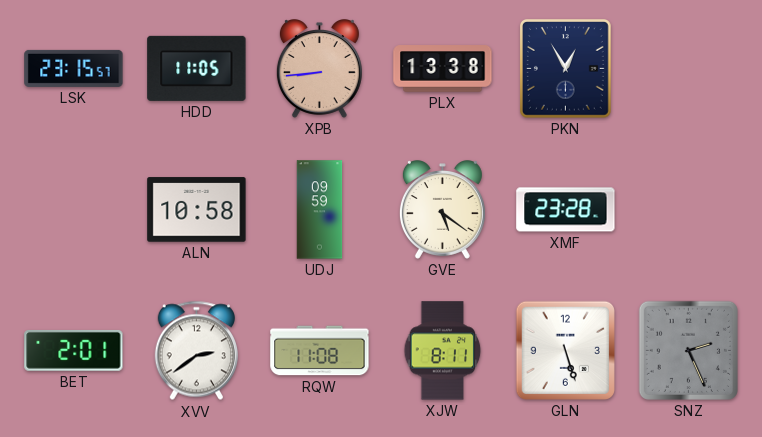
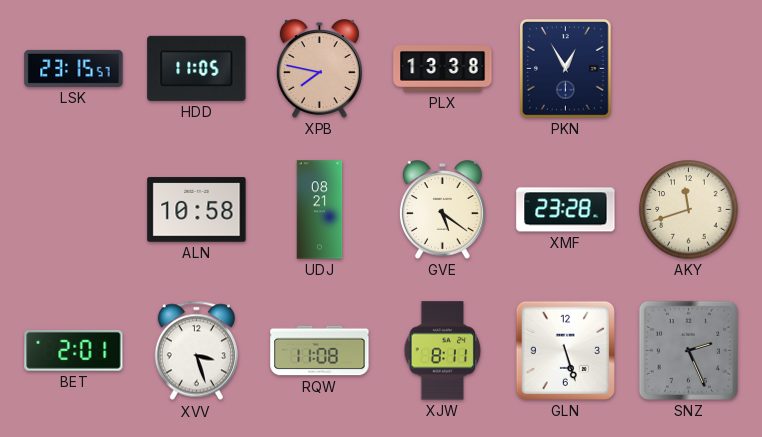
XPB: 8:44 -> 7:47 (319, 69)
UDJ: 09:59 -> 08:21 (320, 210)
AKY: none -> 11:42 (689, 210)
XVV: 2:39 -> 3:27 (196, 351)
